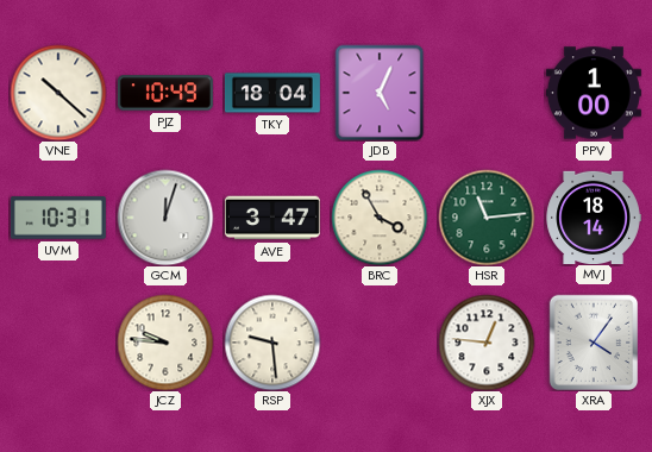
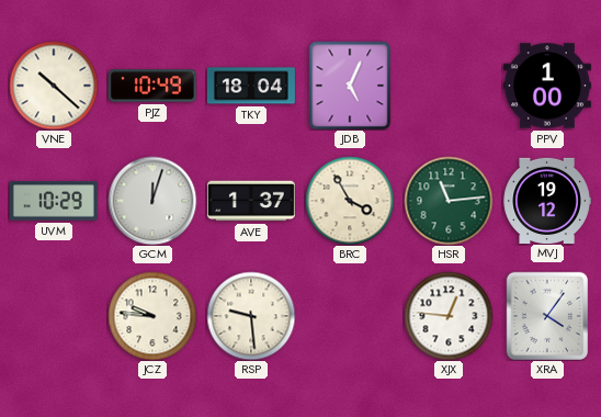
UVM: 10:31 -> 10:29 (54, 201)
AVE: 3:47 -> 1:37 (251, 201)
MVJ: 18:14 -> 19:12 (547, 200)
